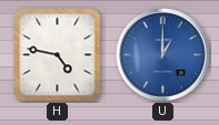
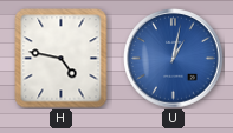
U: 1:00 -> 1:02 (174, 59)
